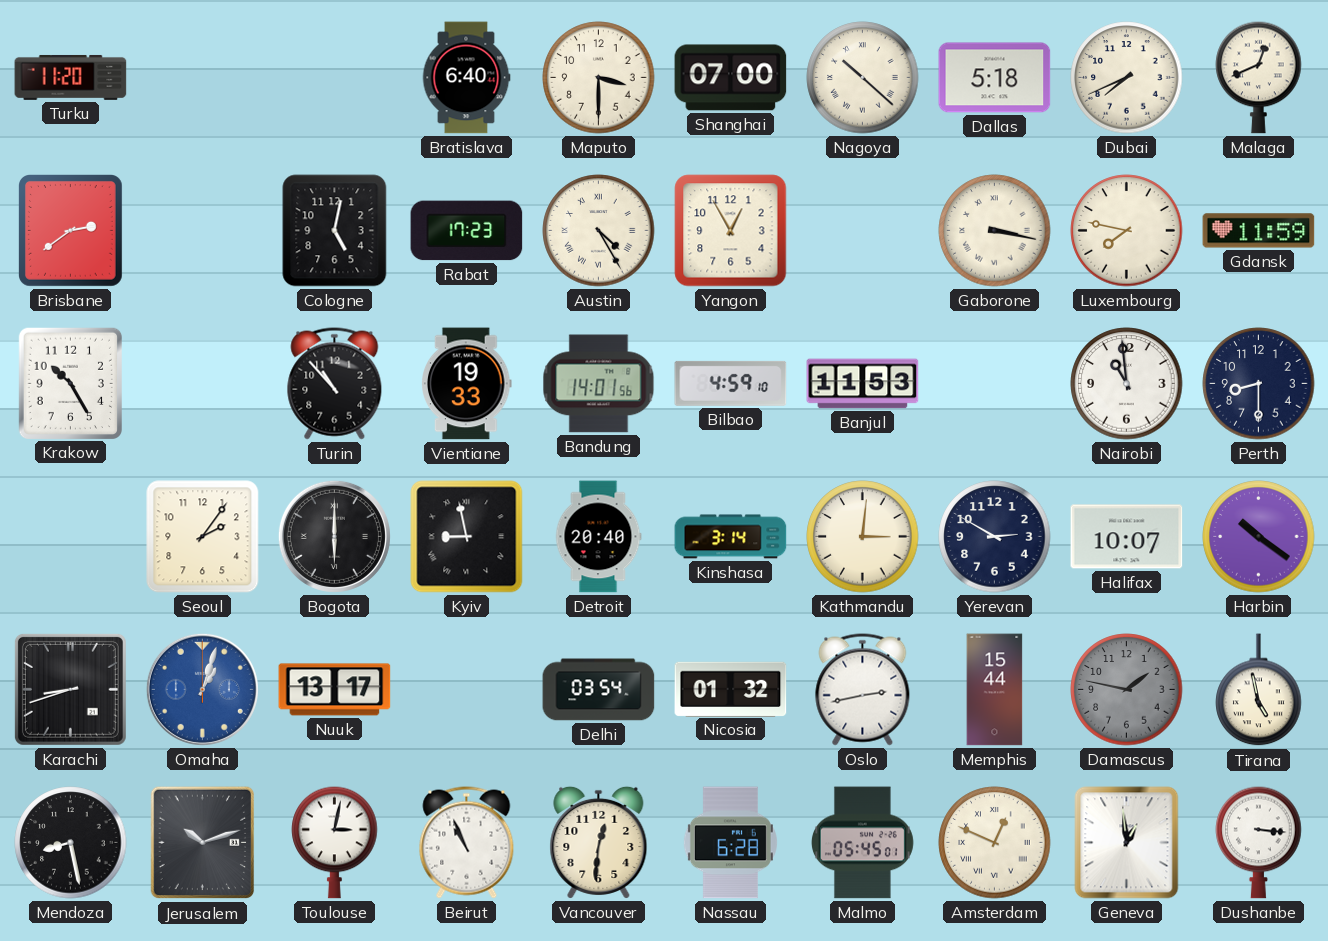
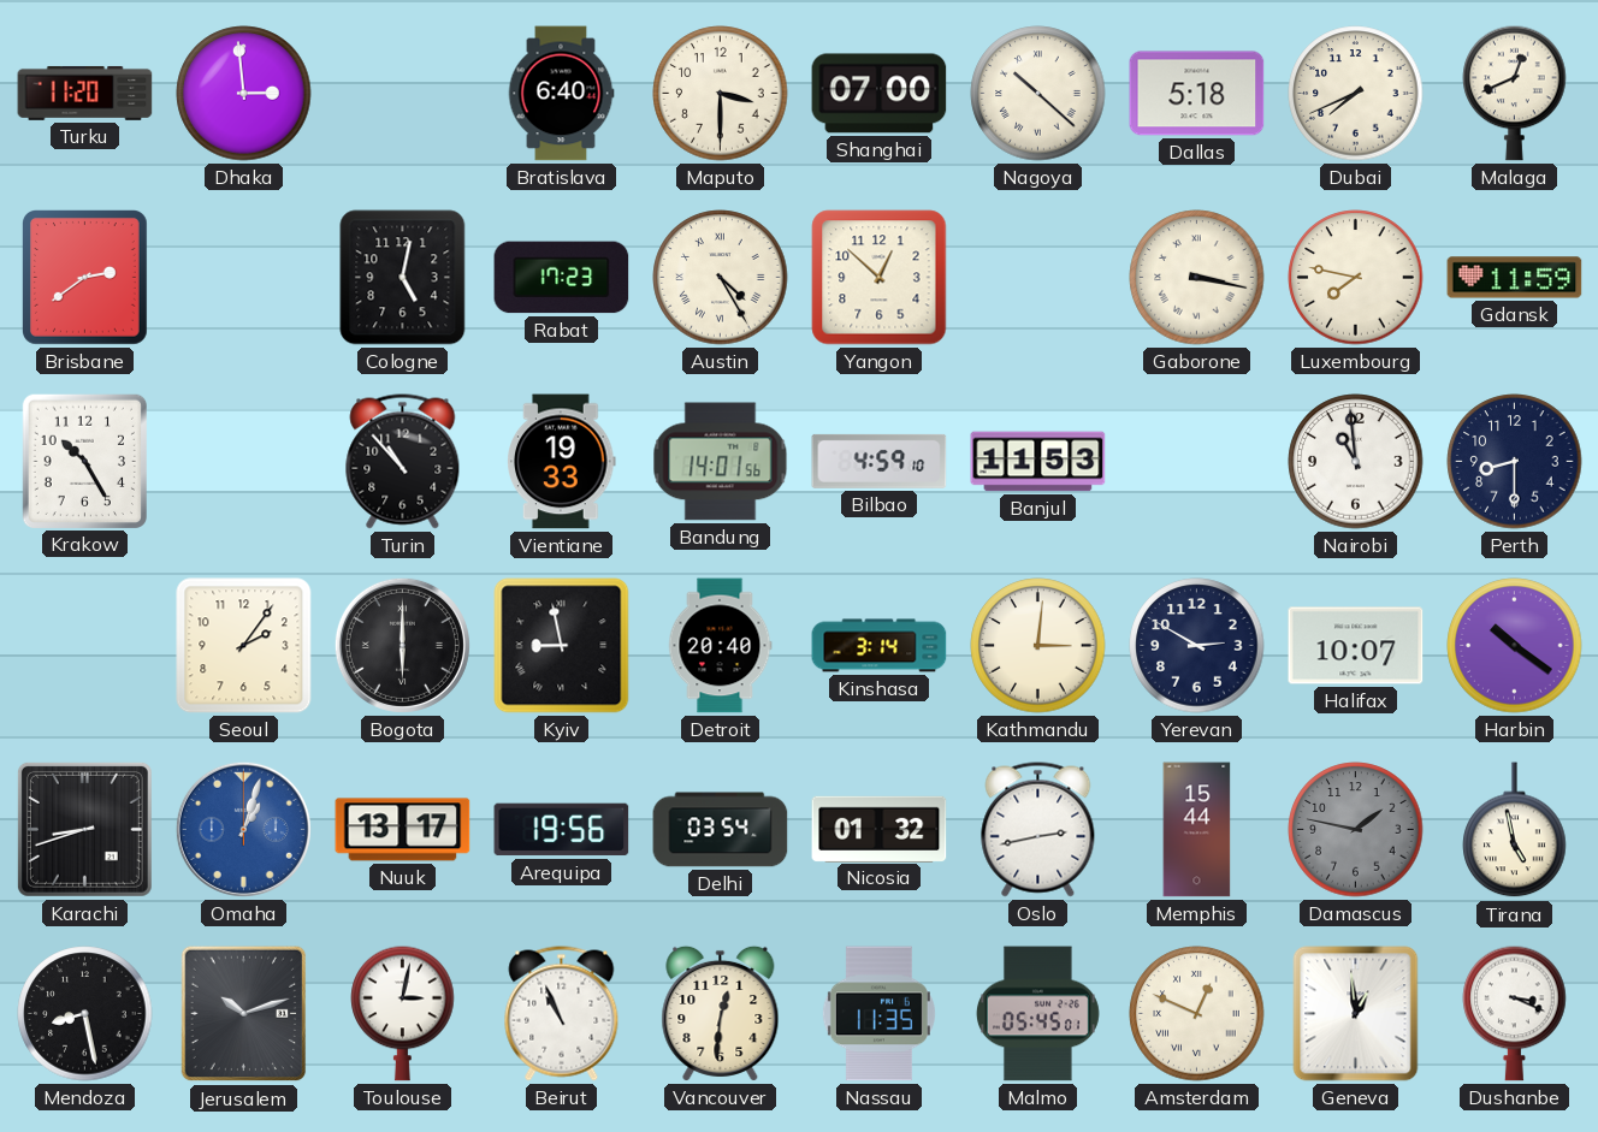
Dhaka: none -> 2:59 (244, 94)
Yangon: 12:55 -> 12:52 (880, 278)
Arequipa: none -> 19:56 (562, 830)
Nassau: 6:28 -> 11:35 (878, 1014)
Dushanbe: 3:16 -> 3:19 (1515, 1013)
